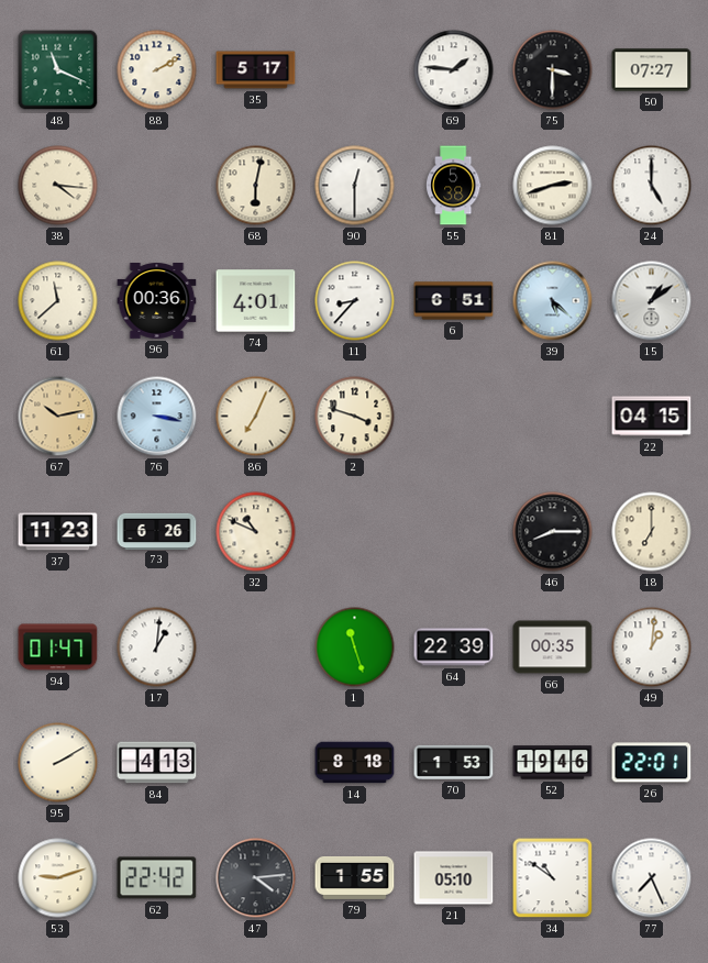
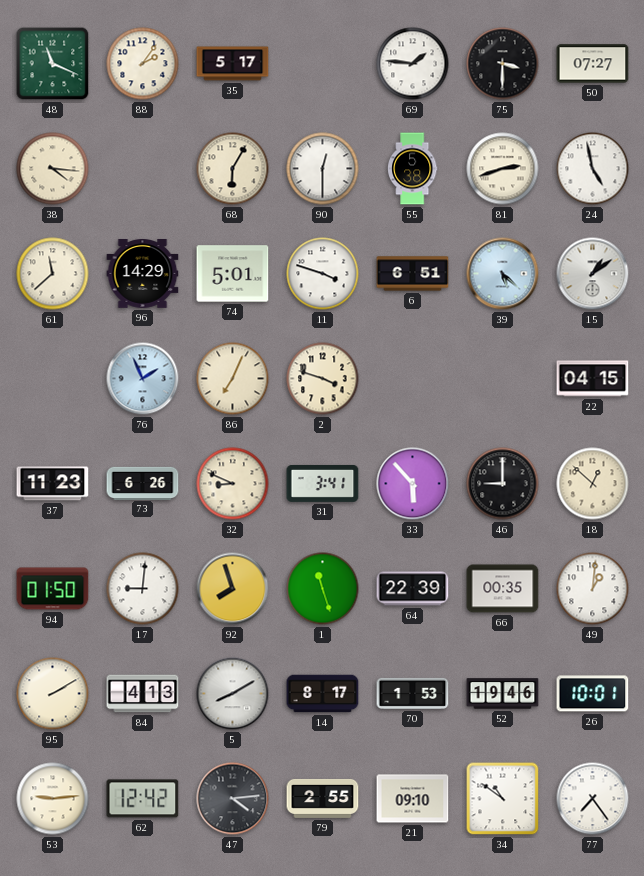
88: 2:10 -> 2:06 (143, 64)
68: 6:02 -> 6:05 (233, 169)
24: 5:00 -> 4:58 (593, 169)
96: 00:36 -> 14:29 (143, 274)
74: 4:01 -> 5:01 (233, 274)
11: 8:37 -> 3:48 (323, 274)
67: 10:13 -> none (58, 417)
76: 3:17 -> 1:56 (143, 379)
32: 10:49 -> 8:49 (233, 484)
31: none -> 3:41 (323, 483)
33: none -> 5:53 (413, 484)
46: 8:15 -> 9:00 (503, 484)
18: 7:00 -> 12:52 (593, 484)
94: 01:47 -> 01:50 (53, 589)
17: 1:01 -> 9:01 (143, 589)
92: none -> 7:57 (233, 589)
5: none -> 8:10 (233, 694)
14: 8:18 -> 8:17 (323, 694)
26: 22:01 -> 10:01 (593, 694)
53: 9:12 -> 9:14 (53, 799)
62: 22:42 -> 12:42 (143, 799)
79: 1:55 -> 2:55 (323, 798)
21: 05:10 -> 09:10 (413, 799)
77: 7:26 -> 7:24 (593, 799)
